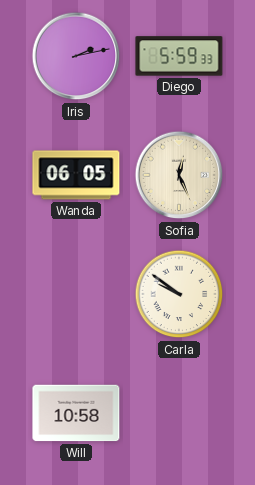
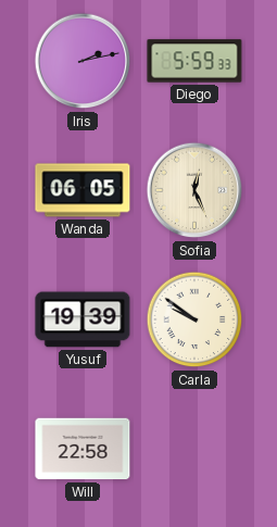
Yusuf: none -> 19:39 (83, 319)
Will: 10:58 -> 22:58 (83, 449)
